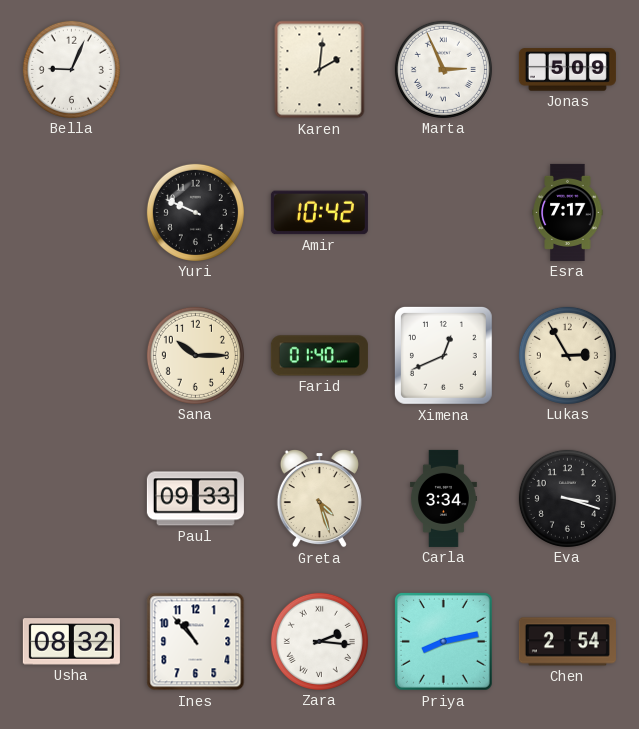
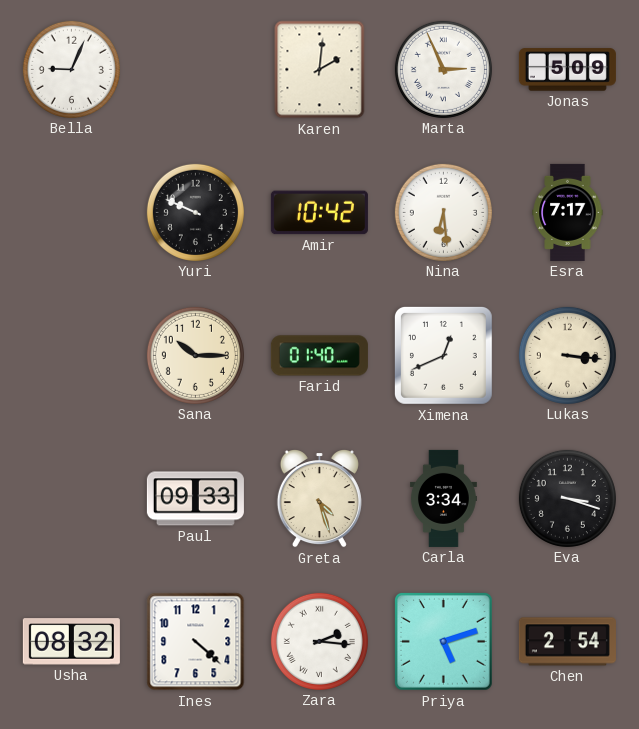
Nina: none -> 6:29 (443, 212)
Lukas: 2:55 -> 3:16 (567, 355)
Ines: 10:53 -> 4:22 (196, 642)
Priya: 8:13 -> 5:12 (443, 641)
